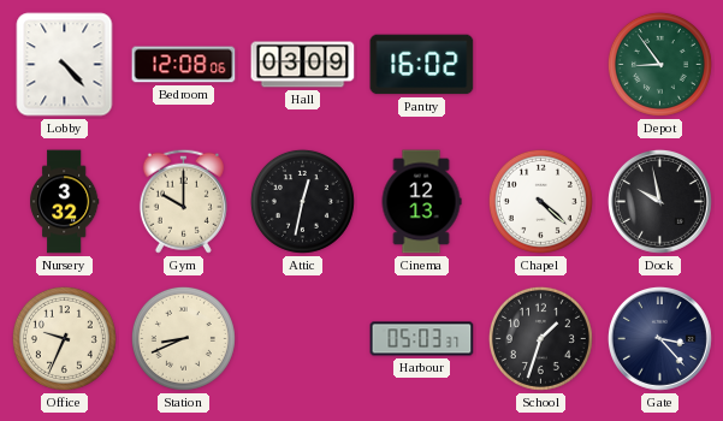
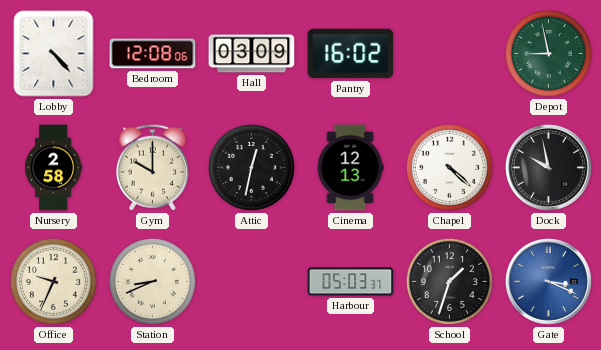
Depot: 8:54 -> 8:58 (548, 53)
Nursery: 3:32 -> 2:58 (54, 168)
Gate: 3:23 -> 3:19 (548, 281)
Gate dial: navy -> blue (548, 281)
